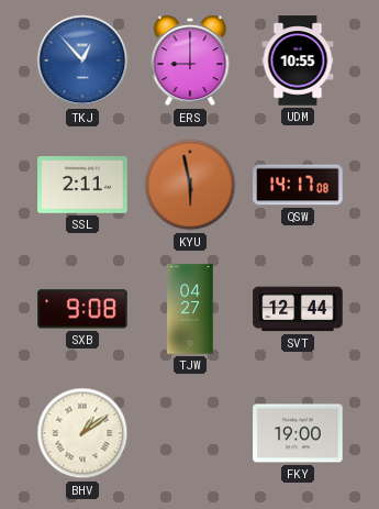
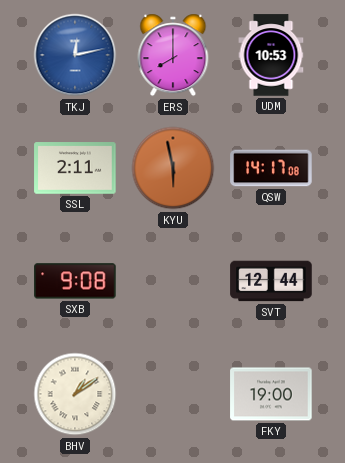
TKJ: 12:53 -> 12:13 (75, 55)
ERS: 9:00 -> 8:00 (173, 55)
UDM: 10:55 -> 10:53 (271, 55)
TJW: 04:27 -> none (190, 309)
